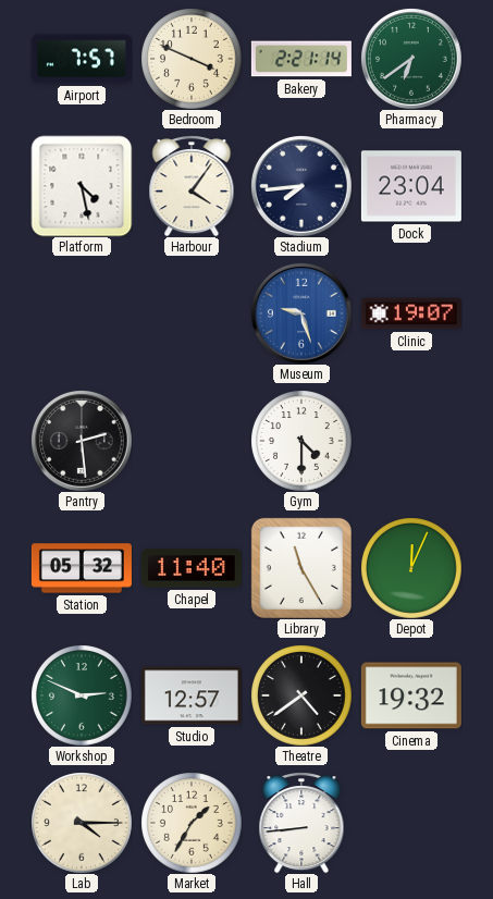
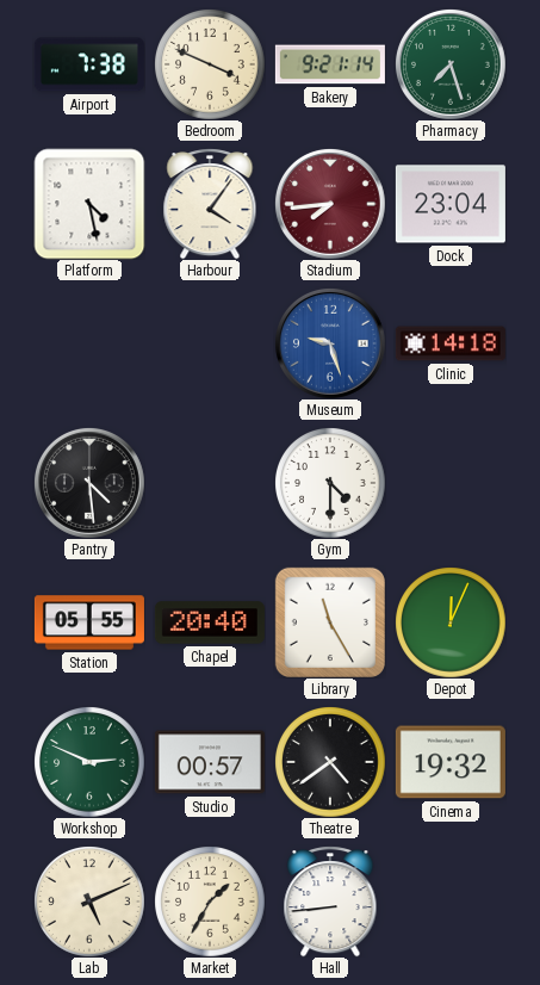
Airport: 7:57 -> 7:38 (89, 64)
Bakery: 2:21 -> 9:21 (330, 64)
Pharmacy: 6:39 -> 7:27 (451, 64)
Stadium dial: navy -> burgundy (330, 204)
Clinic: 19:07 -> 14:18 (451, 343)
Pantry: 2:29 -> 4:29 (89, 483)
Station: 05:32 -> 05:55 (89, 622)
Chapel: 11:40 -> 20:40 (210, 622)
Studio: 12:57 -> 00:57 (210, 762)
Lab: 4:15 -> 5:11 (89, 902)
